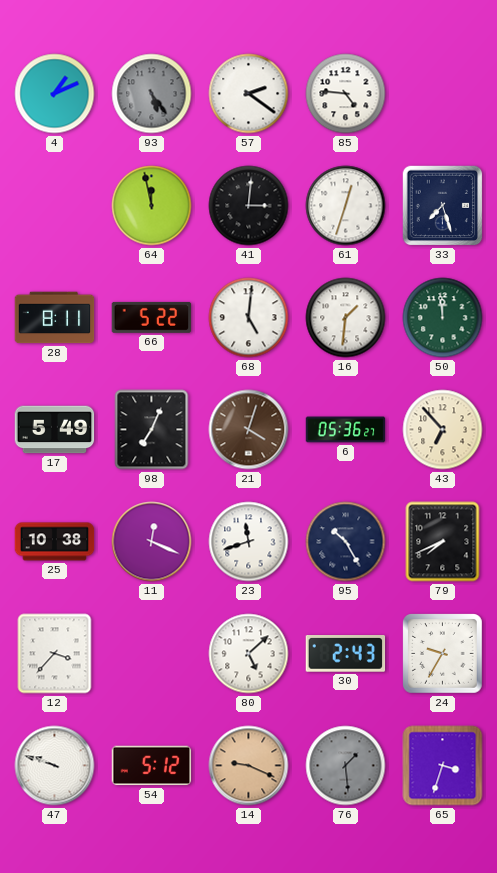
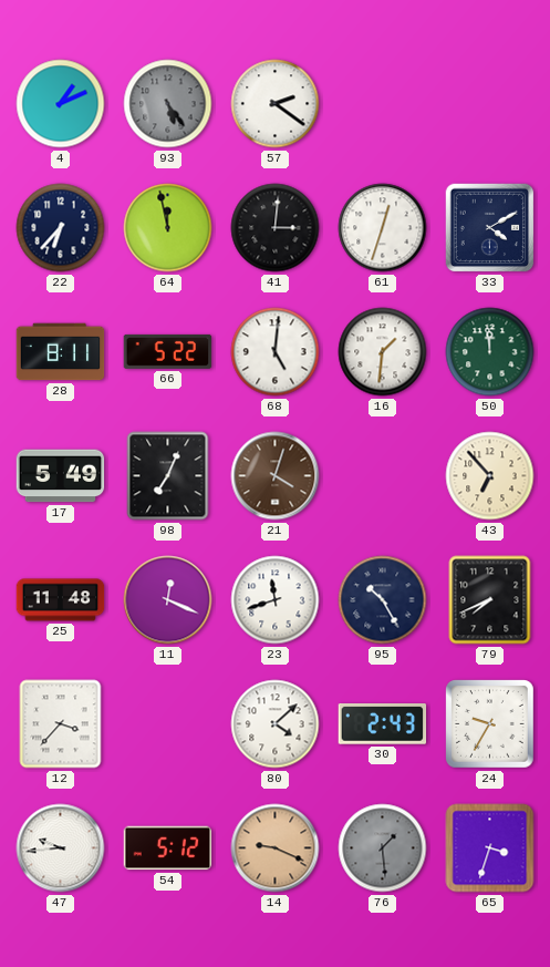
85: 4:46 -> none (346, 94)
22: none -> 6:37 (61, 228)
33: 7:27 -> 4:10 (490, 228)
6: 05:36 -> none (346, 430)
25: 10:38 -> 11:48 (61, 600)
80: 5:08 -> 4:08 (276, 724)
47: 9:48 -> 9:44 (61, 848)
